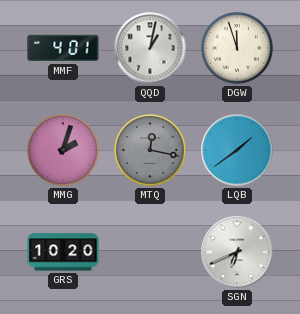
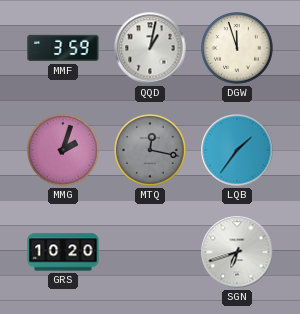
MMF: 4:01 -> 3:59 (63, 48)
LQB: 1:39 -> 1:36 (237, 150)
SGN: 6:41 -> 6:42 (237, 252)
